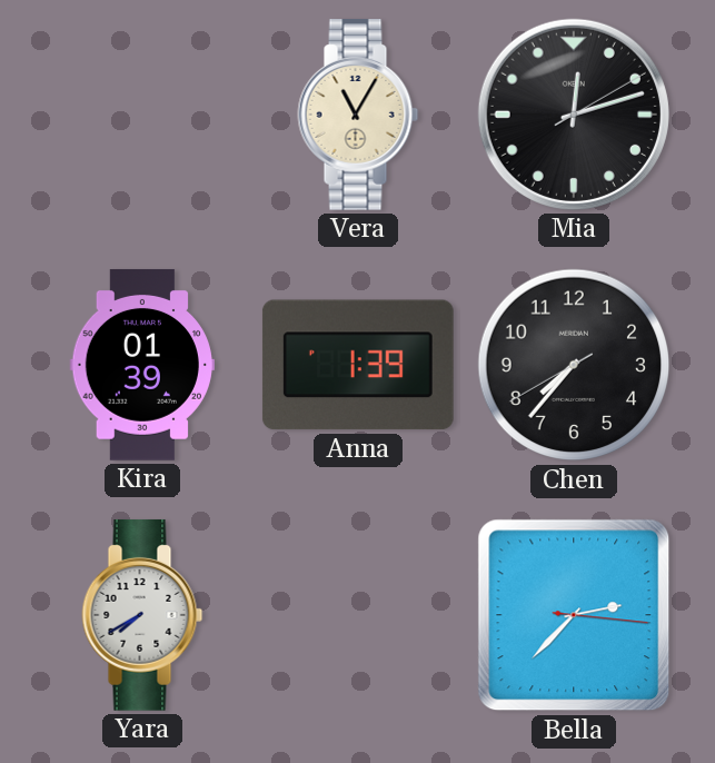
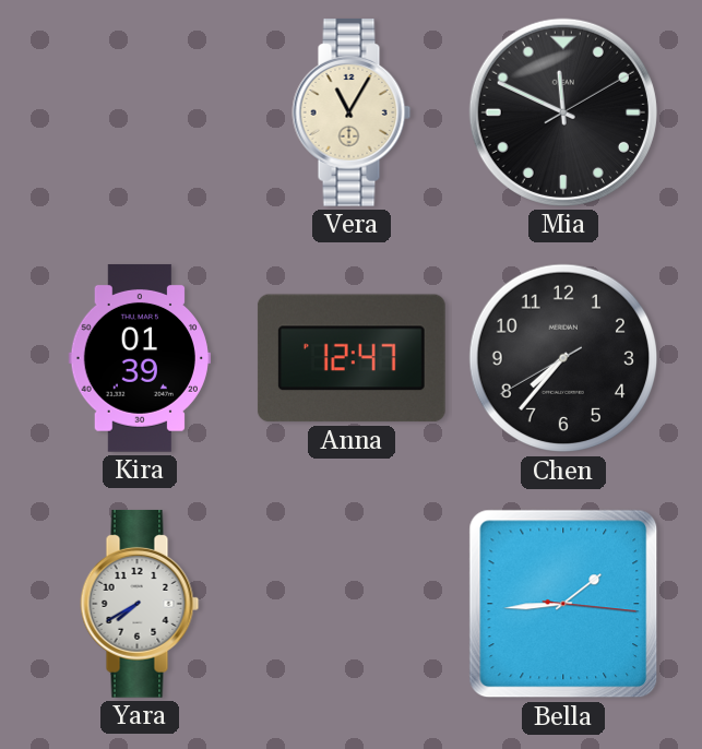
Mia: 12:12 -> 11:49 (563, 112)
Anna: 1:39 -> 12:47 (352, 358)
Bella: 2:37 -> 1:44 (563, 604)
